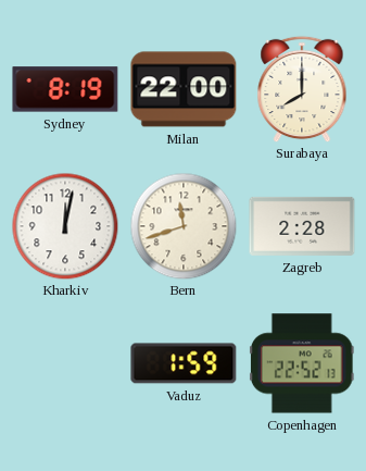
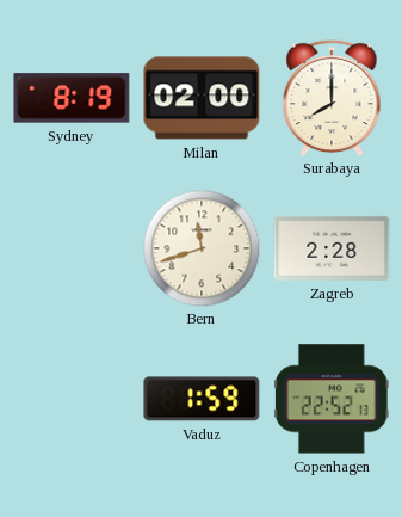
Milan: 22:00 -> 02:00 (202, 98)
Kharkiv: 12:02 -> none (65, 226)
